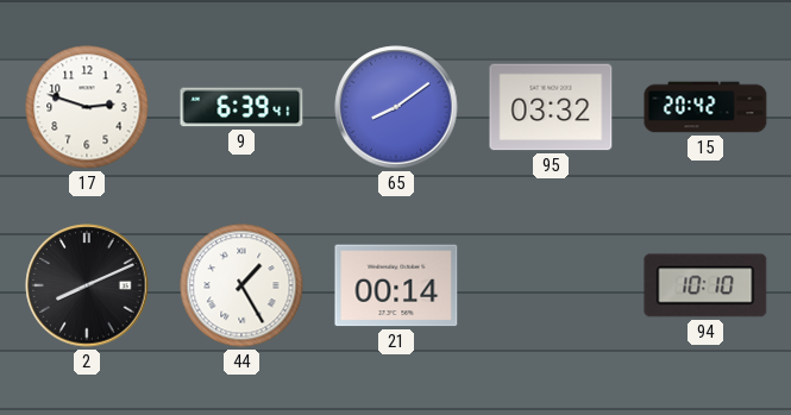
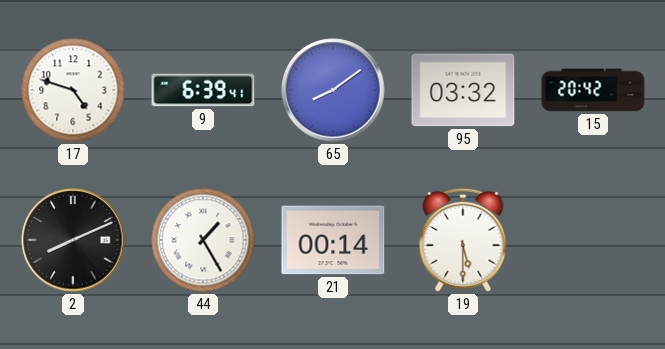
17: 2:48 -> 4:48 (73, 90)
19: none -> 5:30 (463, 240)
94: 10:10 -> none (705, 285)
